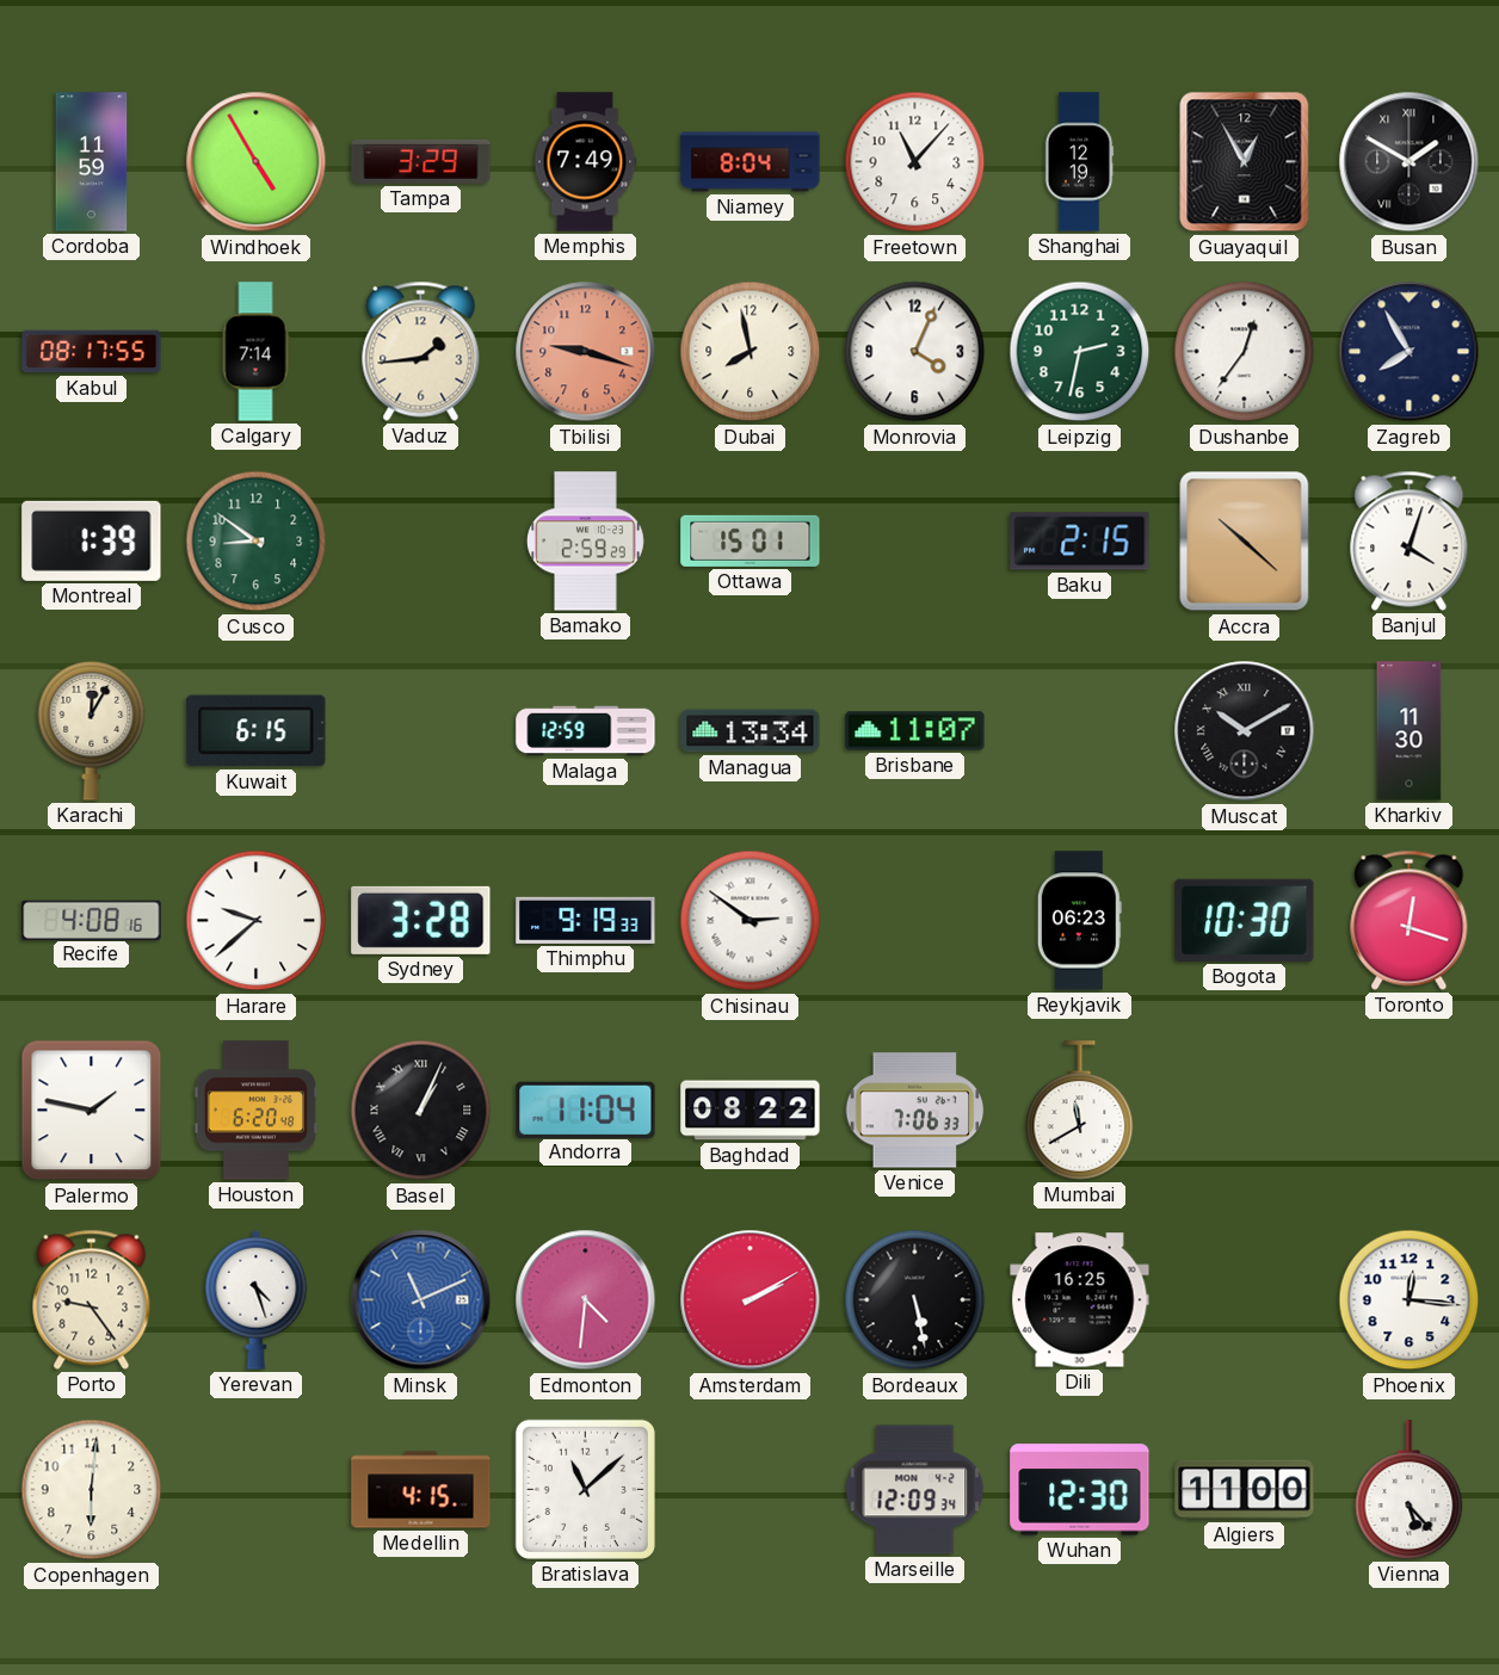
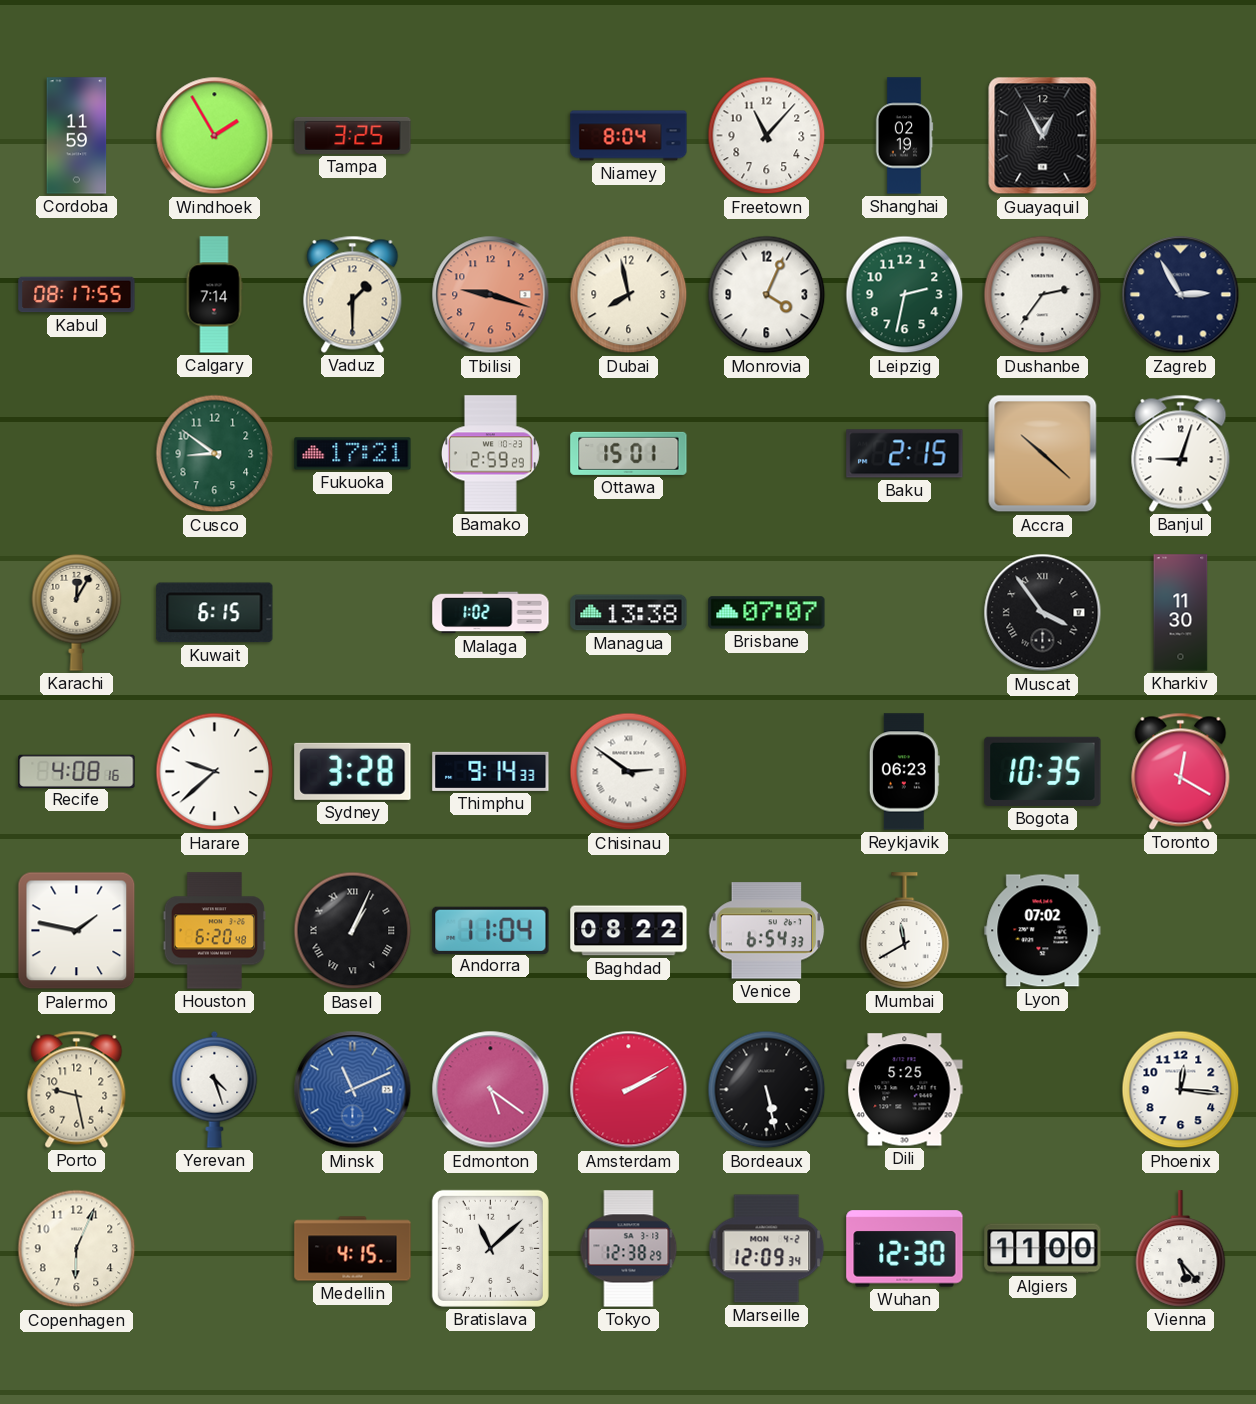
Windhoek: 4:55 -> 1:55 (215, 136)
Tampa: 3:29 -> 3:25 (353, 135)
Memphis: 7:49 -> none (585, 162)
Shanghai: 12:19 -> 02:19 (904, 136)
Busan: 1:50 -> none (1409, 162)
Vaduz: 1:44 -> 1:30 (353, 294)
Dushanbe: 12:36 -> 2:36 (1043, 295)
Zagreb: 7:55 -> 2:55 (1181, 295)
Montreal: 1:39 -> none (92, 540)
Fukuoka: none -> 17:21 (353, 454)
Banjul: 4:03 -> 9:03 (1181, 453)
Malaga: 12:59 -> 1:02 (491, 613)
Managua: 13:34 -> 13:38 (629, 613)
Brisbane: 11:07 -> 07:07 (767, 613)
Muscat: 10:10 -> 3:54 (1043, 613)
Thimphu: 9:19 -> 9:14 (491, 771)
Bogota: 10:30 -> 10:35 (1043, 771)
Toronto: 12:18 -> 12:20 (1181, 771)
Venice: 7:06 -> 6:54 (767, 931)
Lyon: none -> 07:02 (1043, 931)
Porto: 9:24 -> 9:28 (77, 1089)
Edmonton: 4:31 -> 5:21 (491, 1090)
Dili: 16:25 -> 5:25 (905, 1090)
Copenhagen: 6:01 -> 6:04 (77, 1249)
Tokyo: none -> 12:38 (629, 1249)
